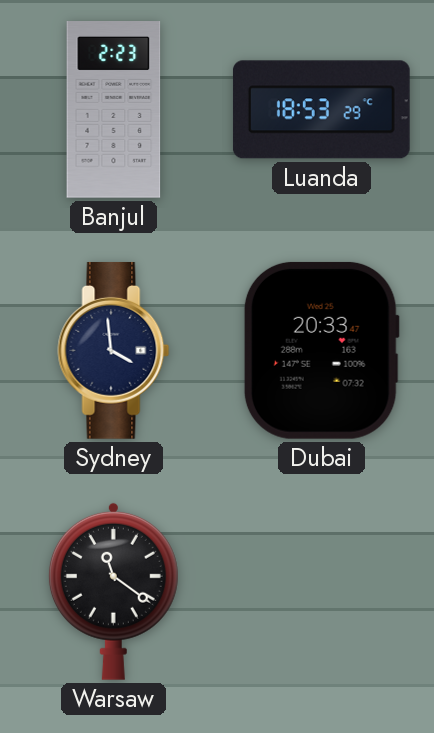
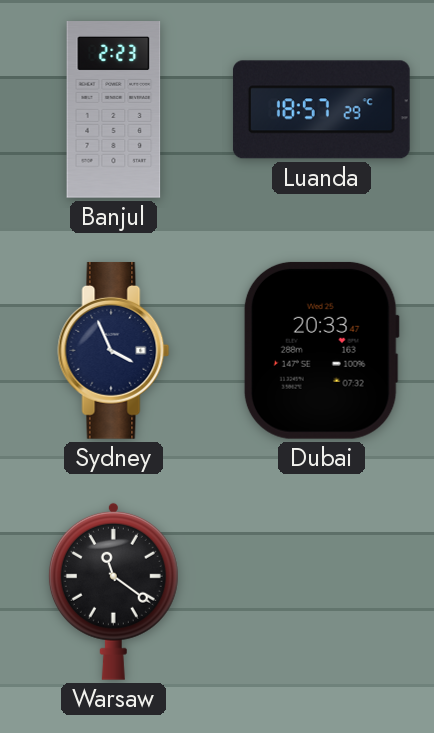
Luanda: 18:53 -> 18:57 (321, 110)
Sydney: 3:59 -> 3:56 (114, 351)
